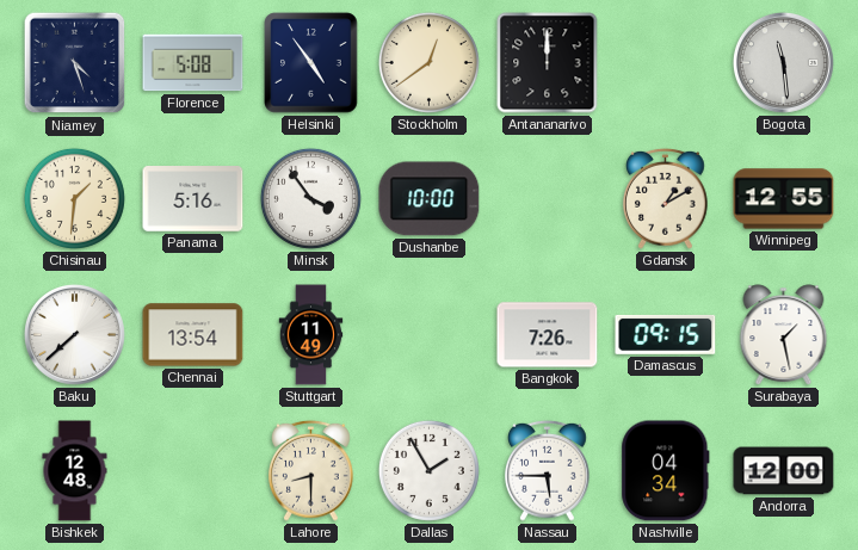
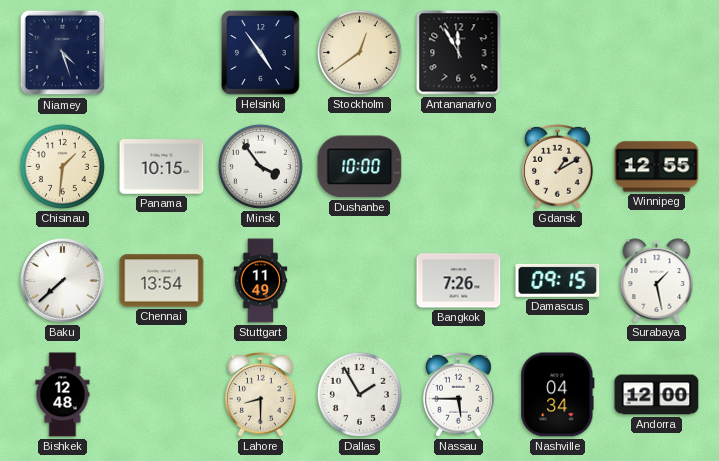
Florence: 5:08 -> none (193, 63)
Antananarivo: 12:00 -> 11:55 (459, 53)
Bogota: 11:29 -> none (783, 62)
Panama: 5:16 -> 10:15 (162, 167)
